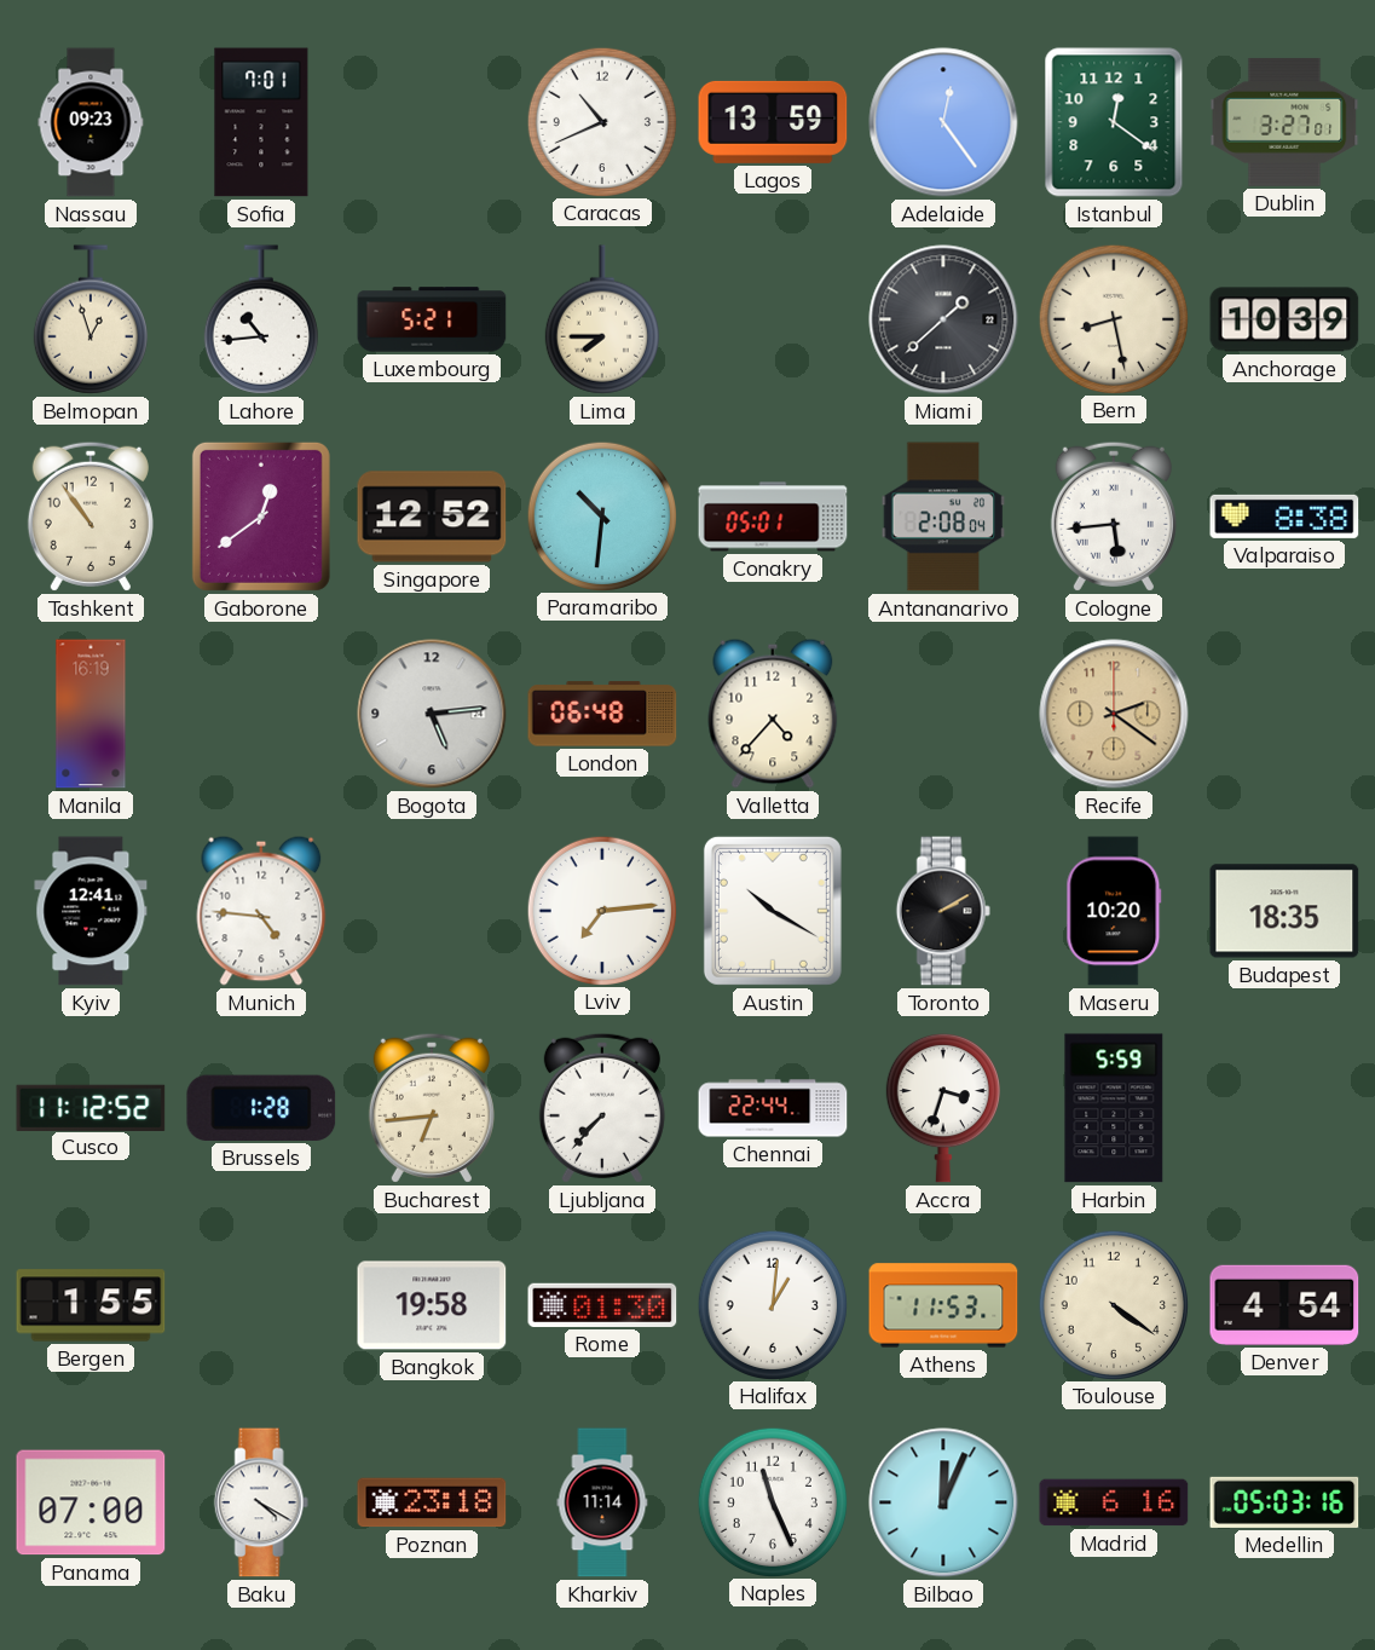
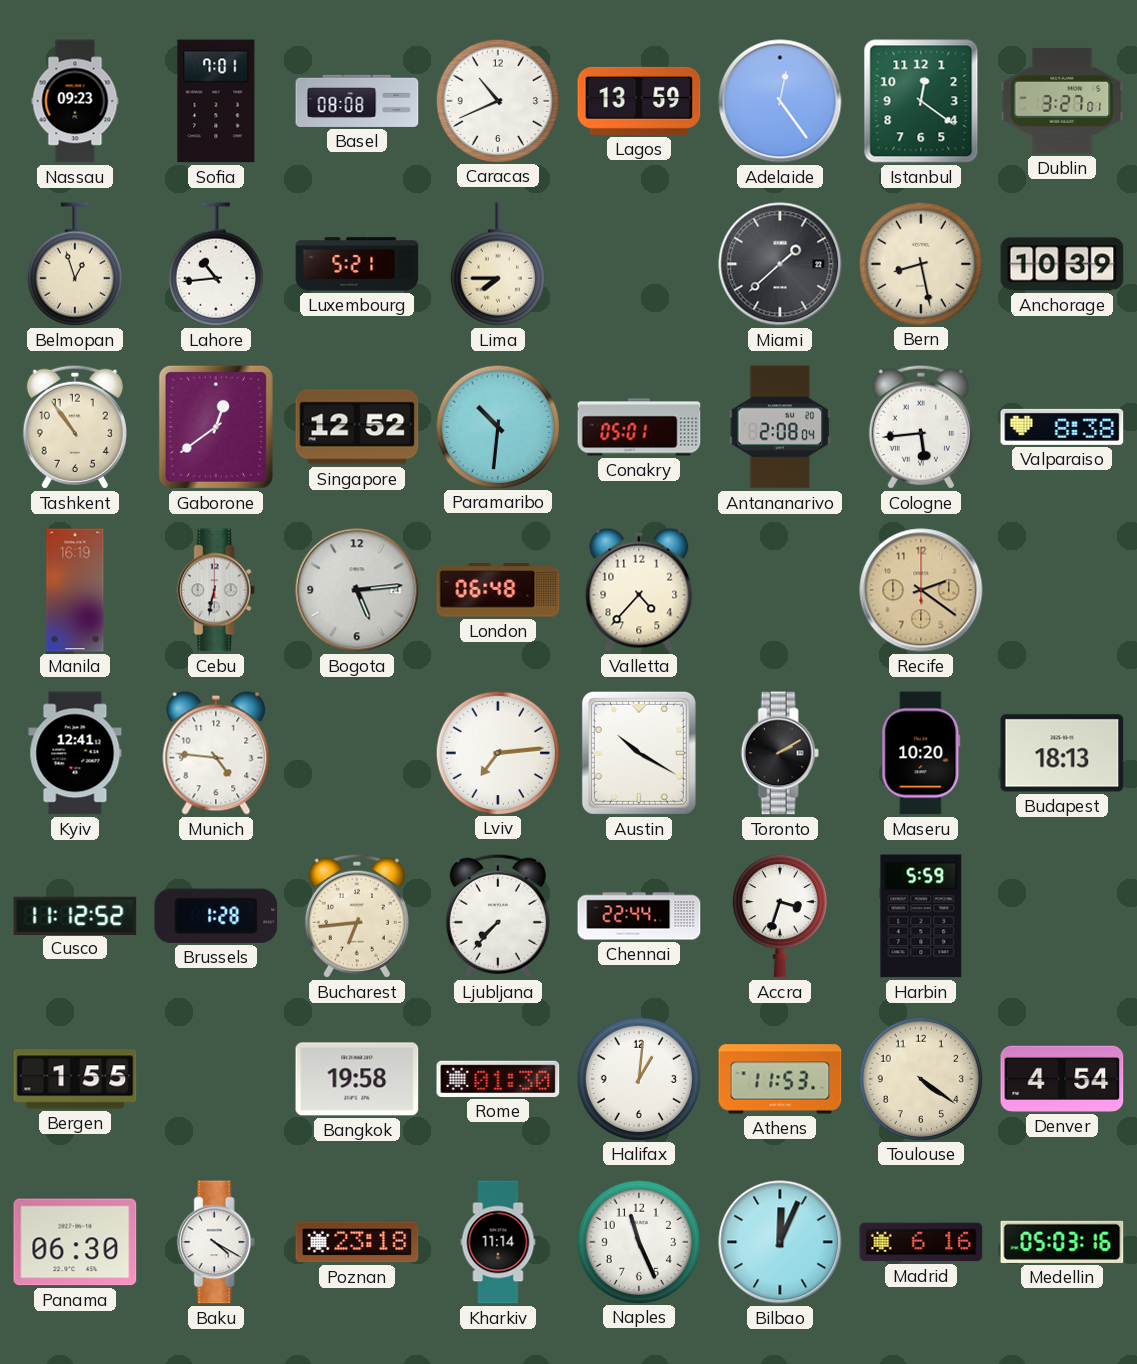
Basel: none -> 08:08 (357, 101)
Cebu: none -> 6:32 (216, 590)
Budapest: 18:35 -> 18:13 (1062, 753)
Panama: 07:00 -> 06:30 (75, 1242)
